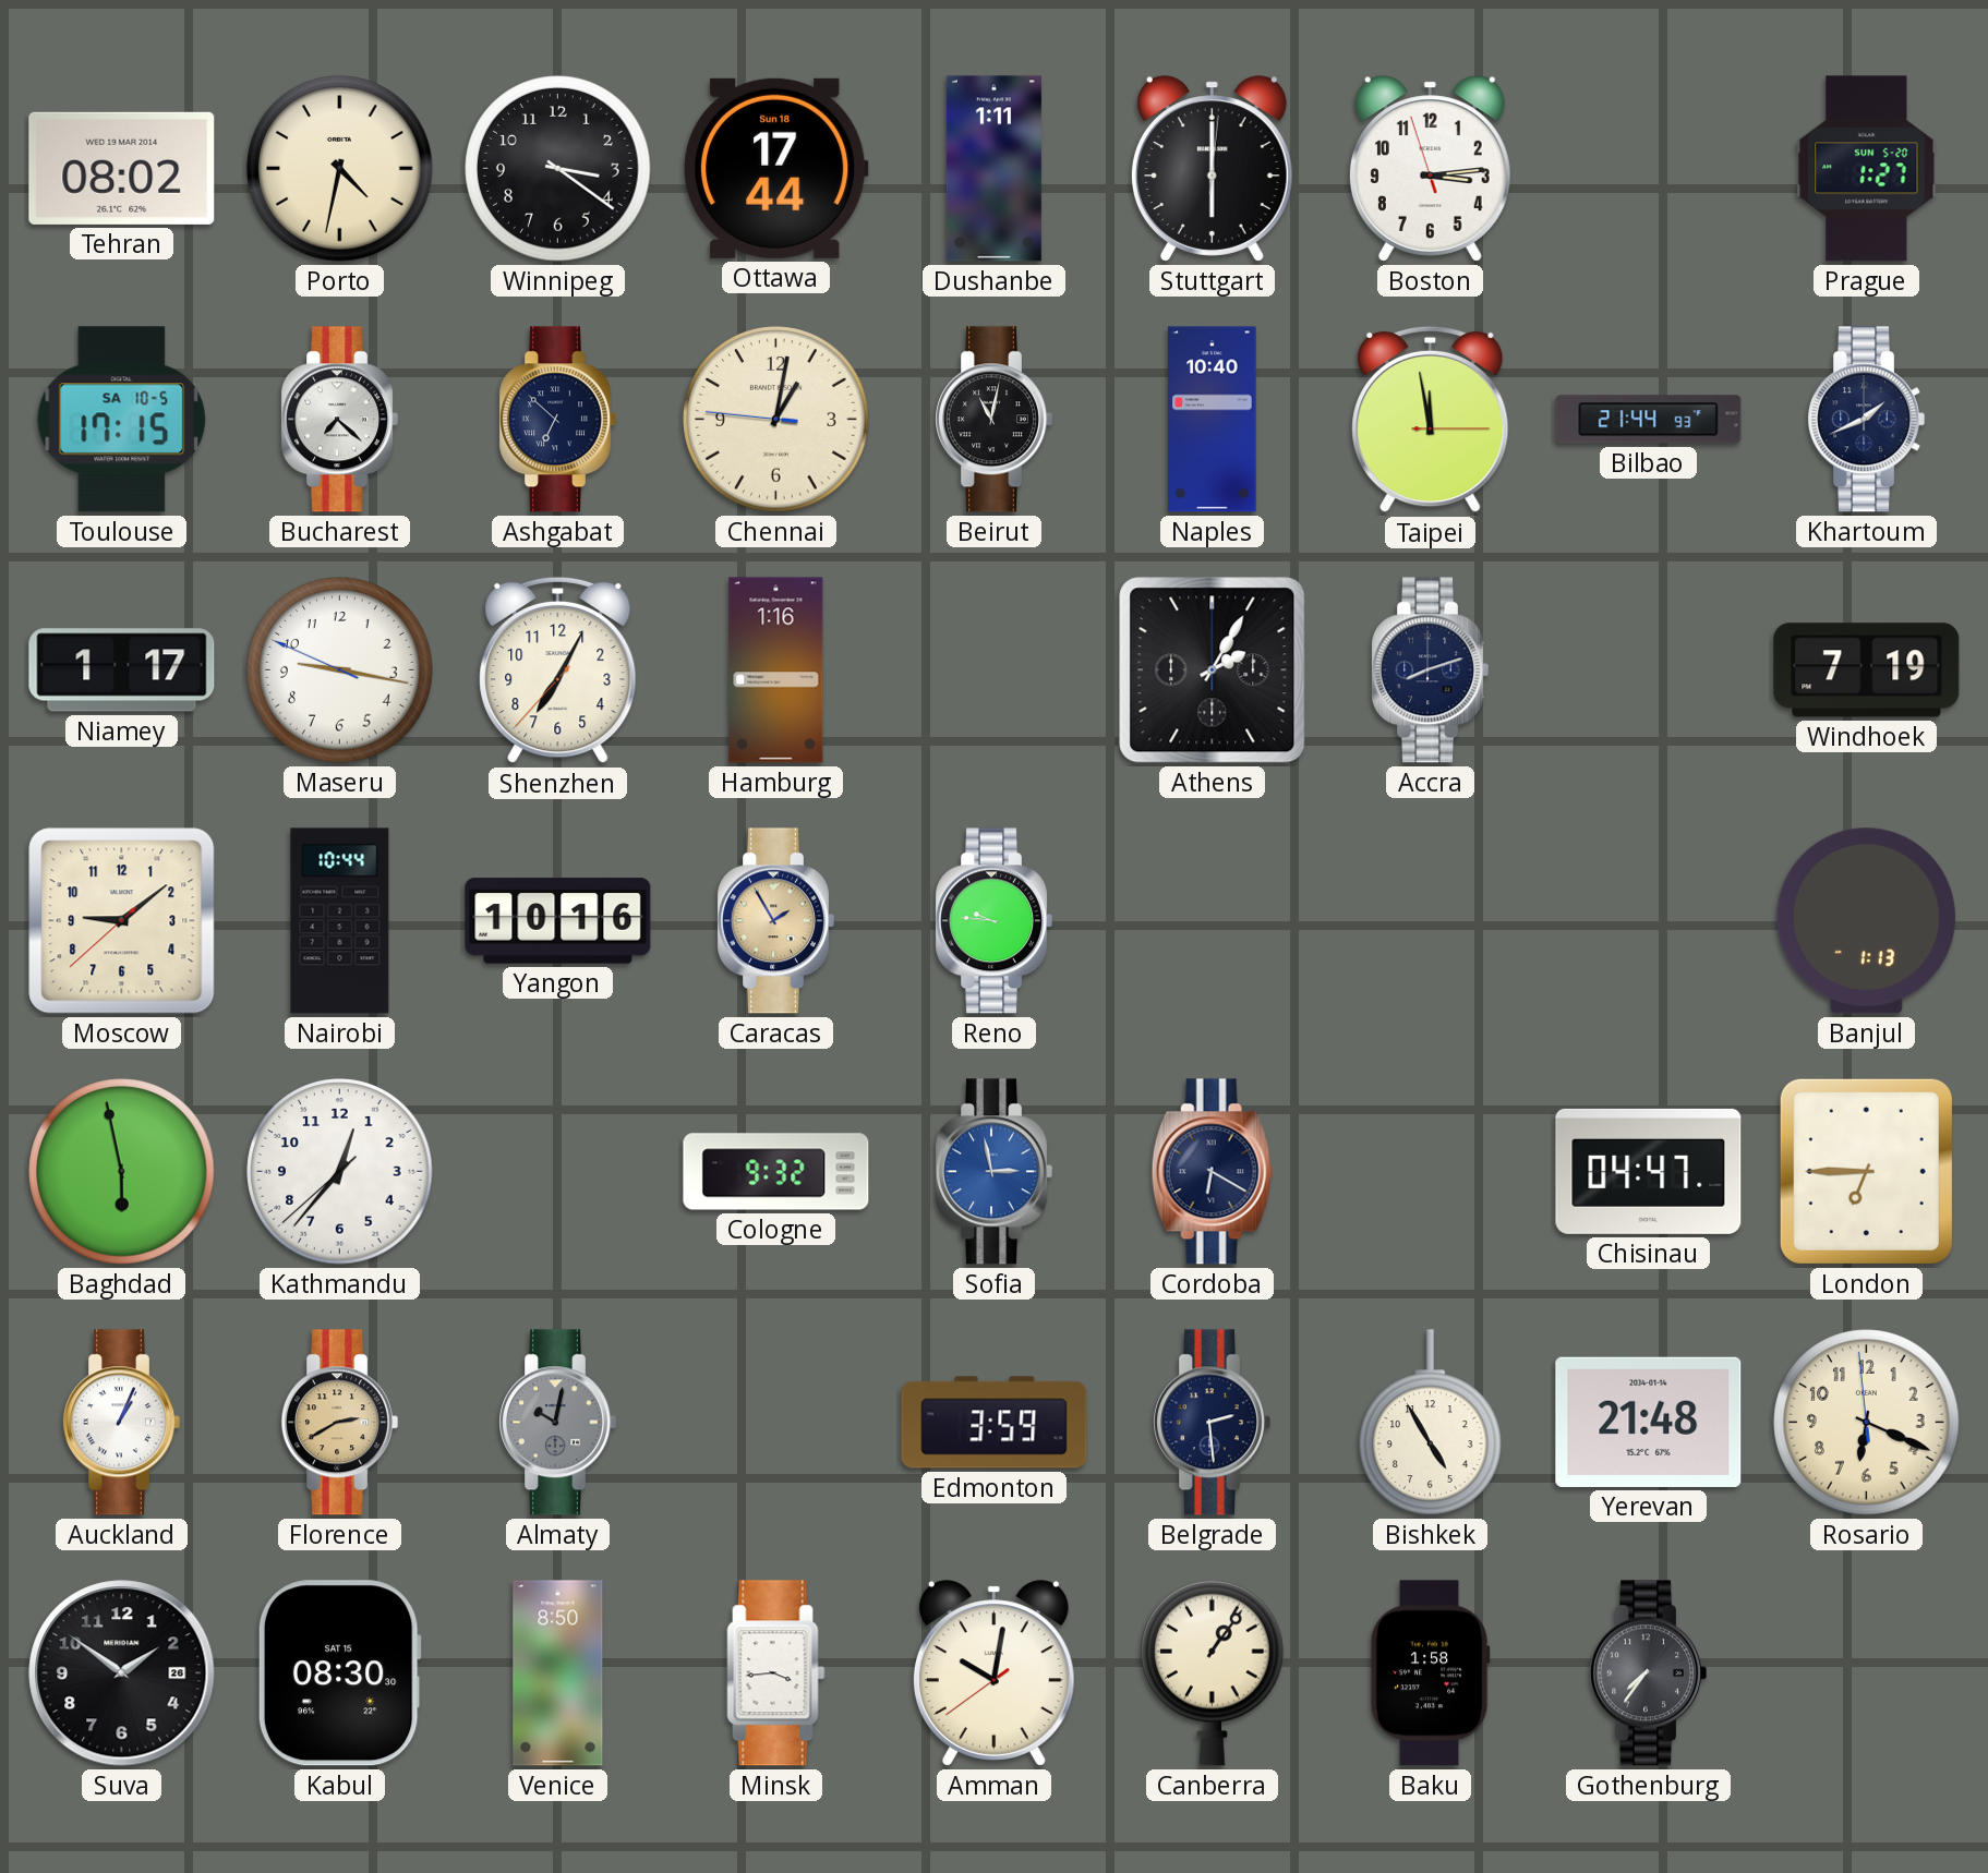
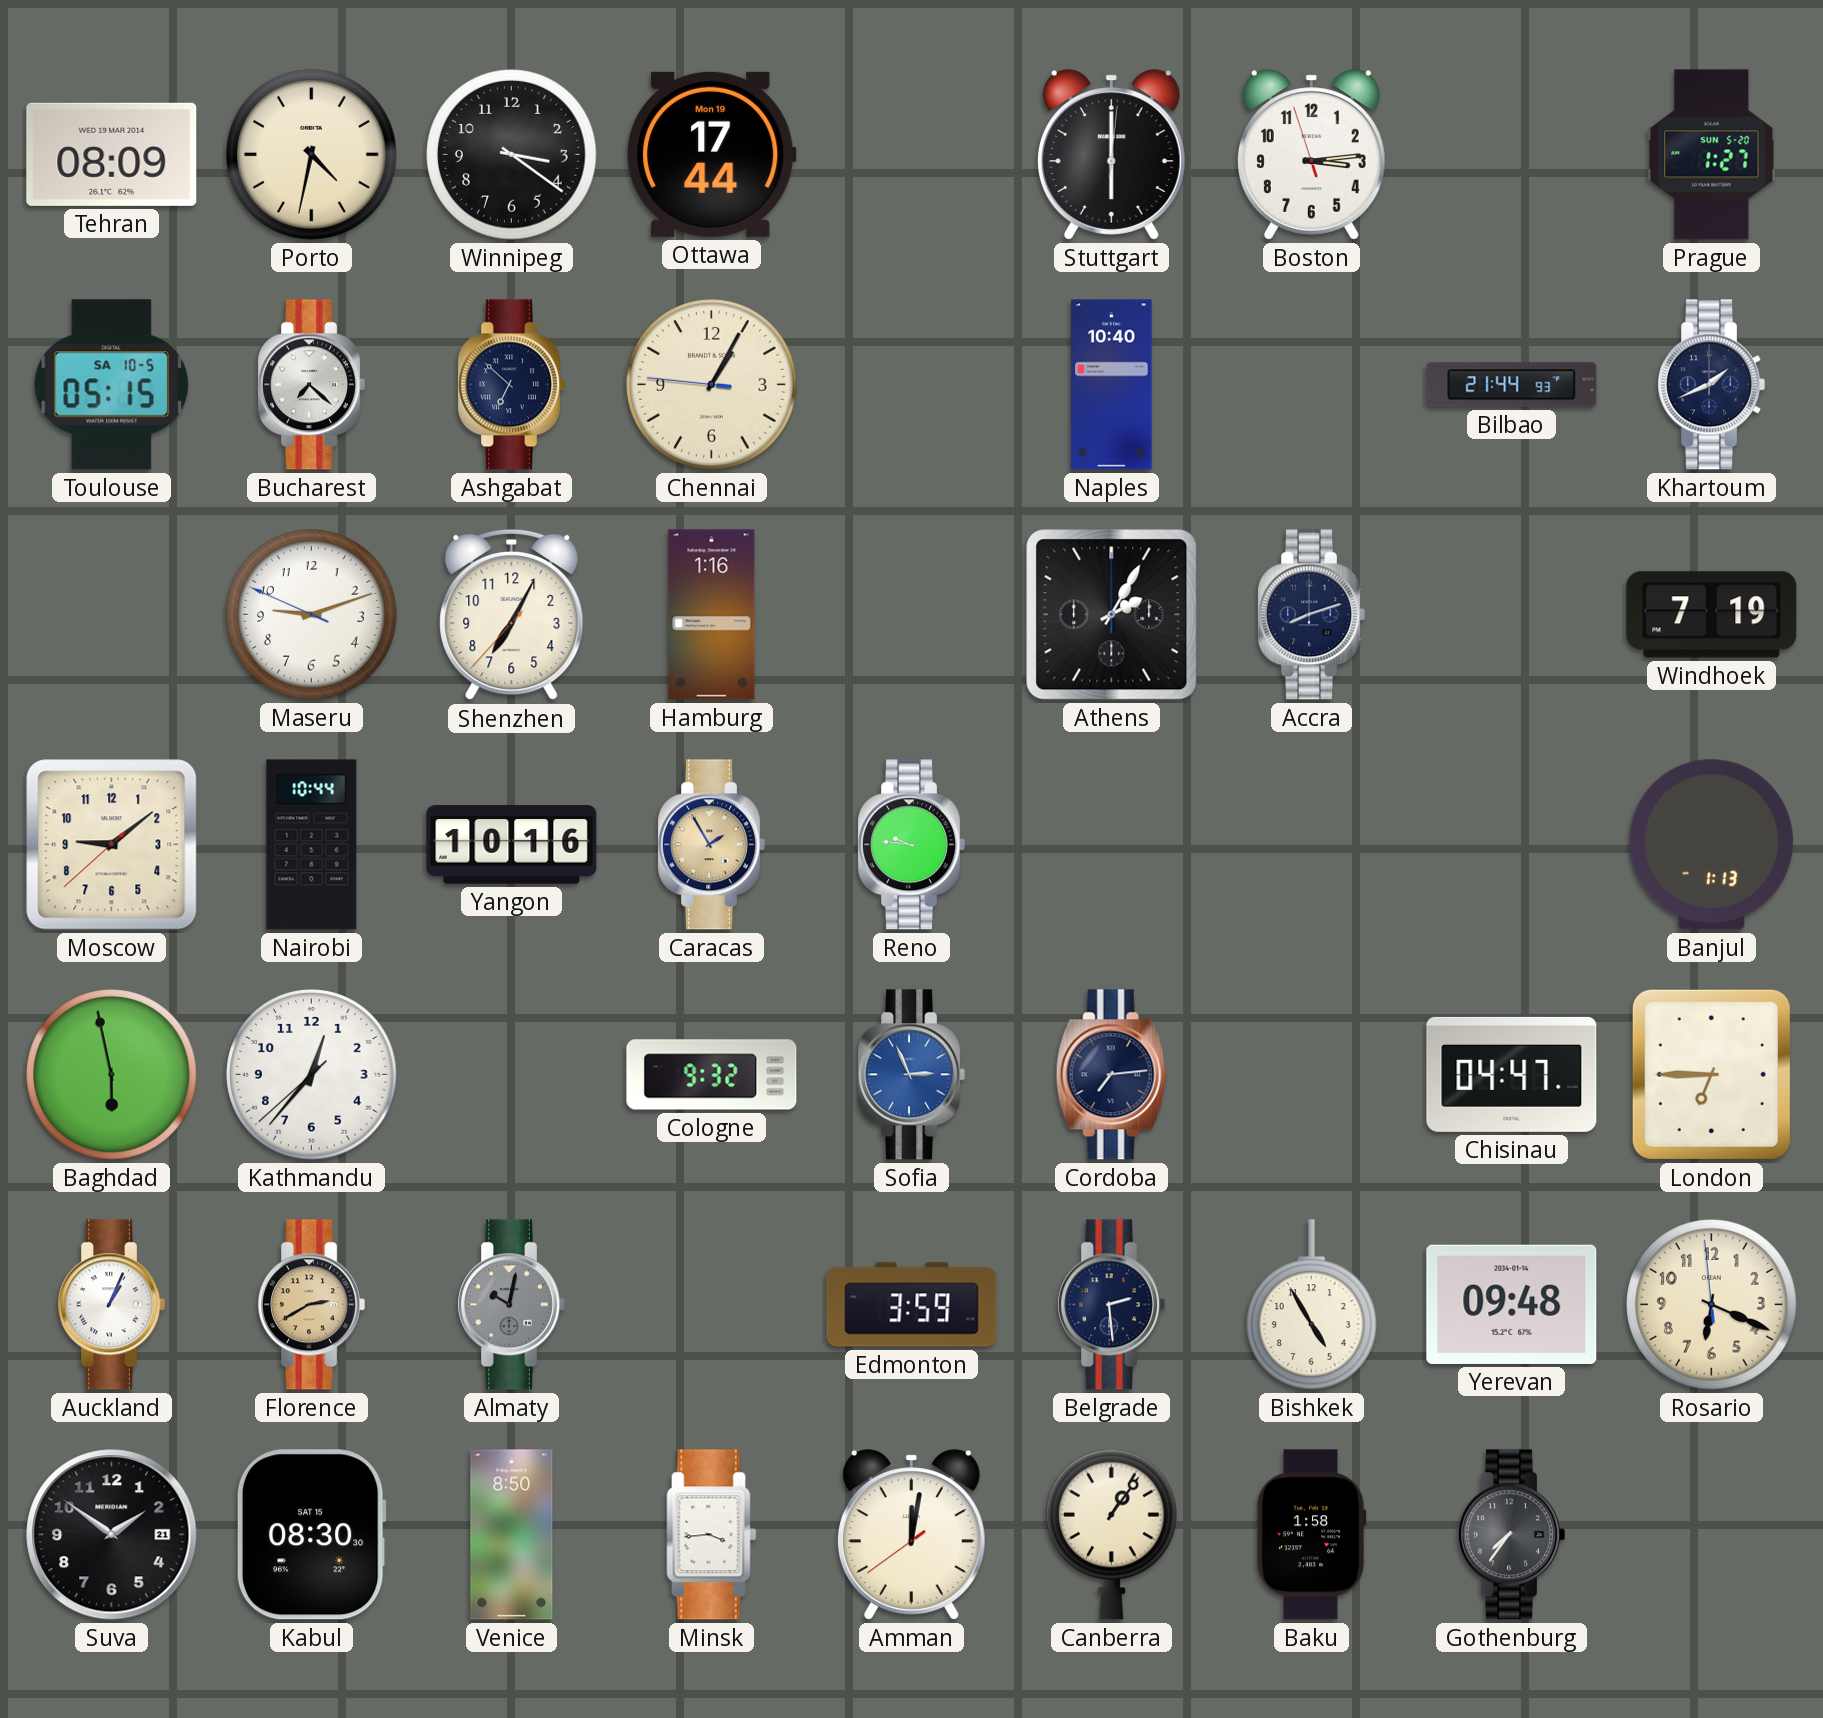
Tehran: 08:02 -> 08:09 (112, 154)
Ottawa date: Sun 18 -> Mon 19 (712, 154)
Dushanbe: 1:11 -> none (993, 169)
Toulouse: 17:15 -> 05:15 (112, 385)
Chennai: 1:01 -> 1:04 (712, 385)
Beirut: 11:02 -> none (993, 420)
Taipei: 11:58 -> none (1431, 420)
Niamey: 1:17 -> none (122, 670)
Maseru: 9:16 -> 9:11 (312, 615)
Sofia: 2:58 -> 2:56 (911, 1075)
Cordoba: 6:20 -> 7:14 (1111, 1075)
Yerevan: 21:48 -> 09:48 (1512, 1304)
Suva date: 26 -> 21 (112, 1535)
Amman: 10:01 -> 12:01 (911, 1535)
